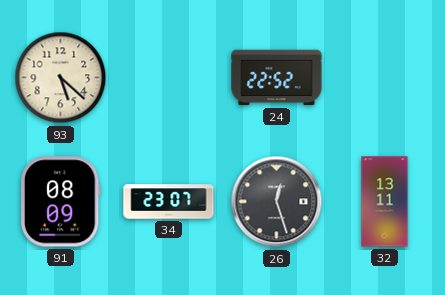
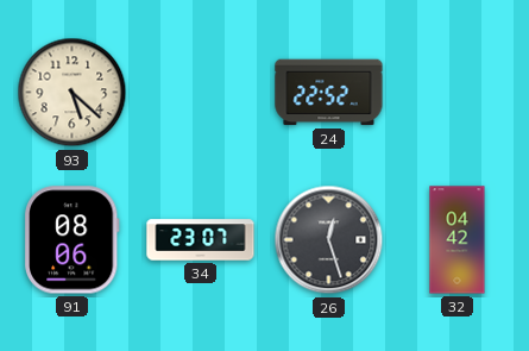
91: 08:09 -> 08:06 (71, 240)
32: 13:11 -> 04:42 (458, 240)
